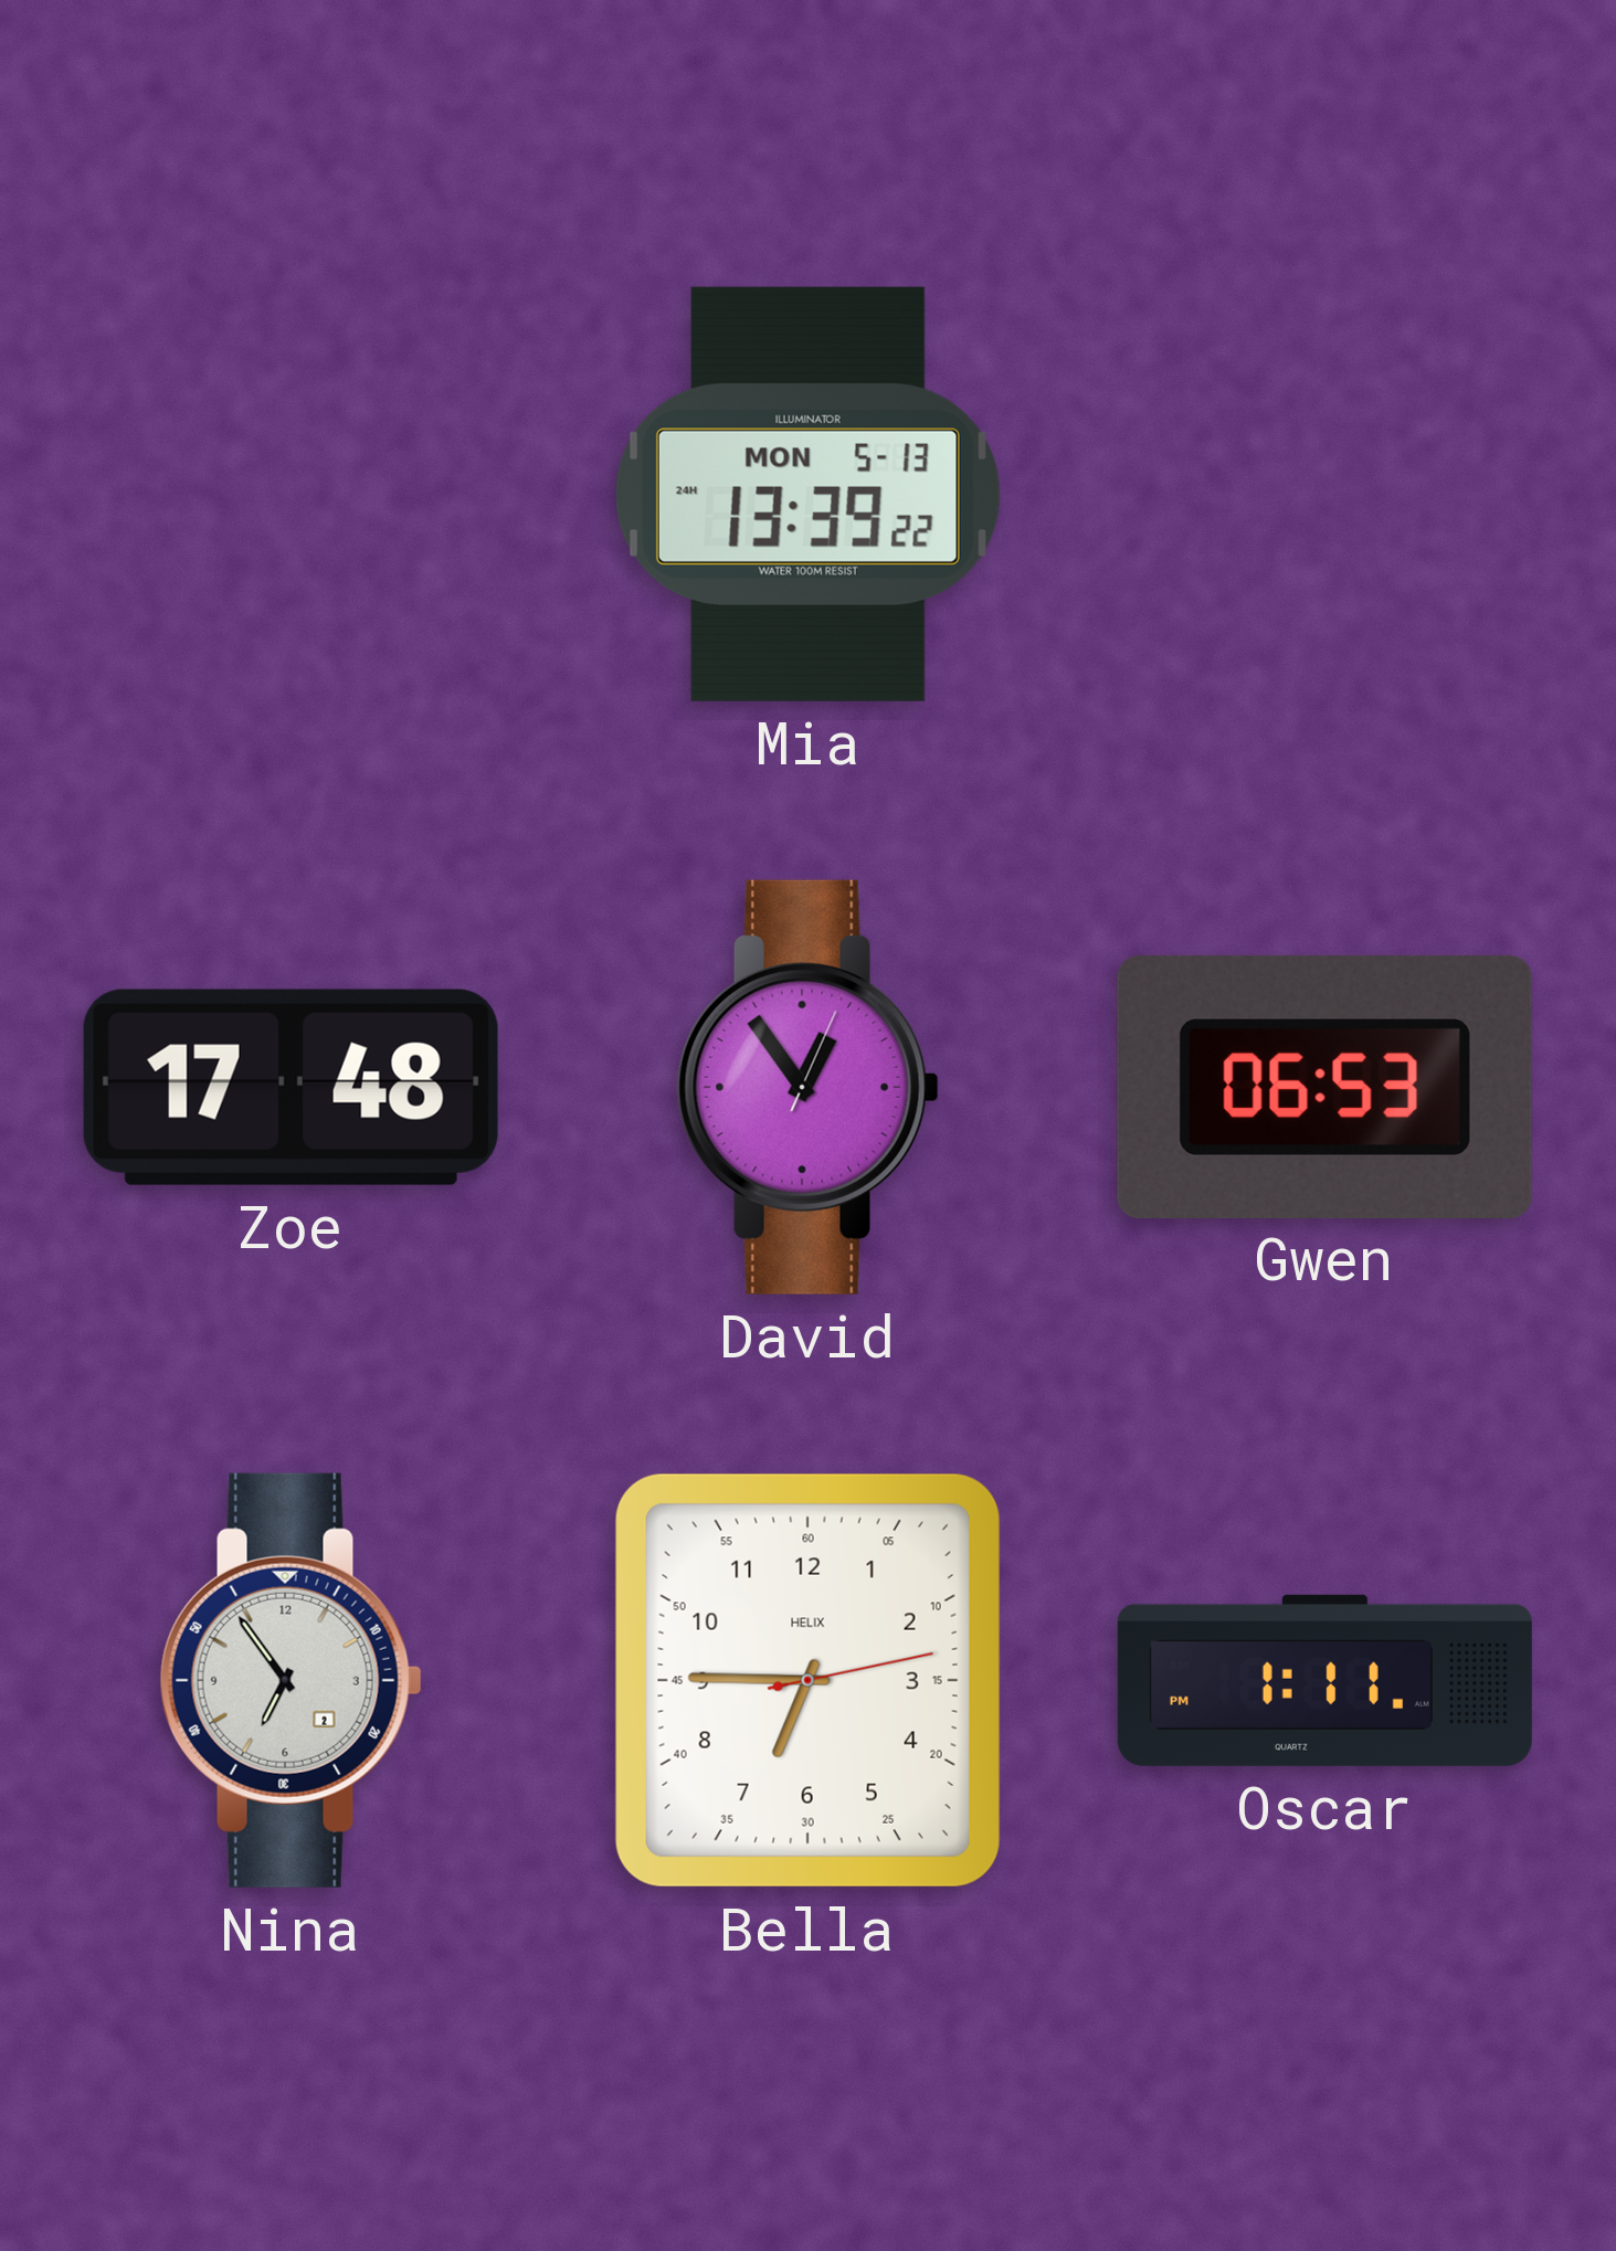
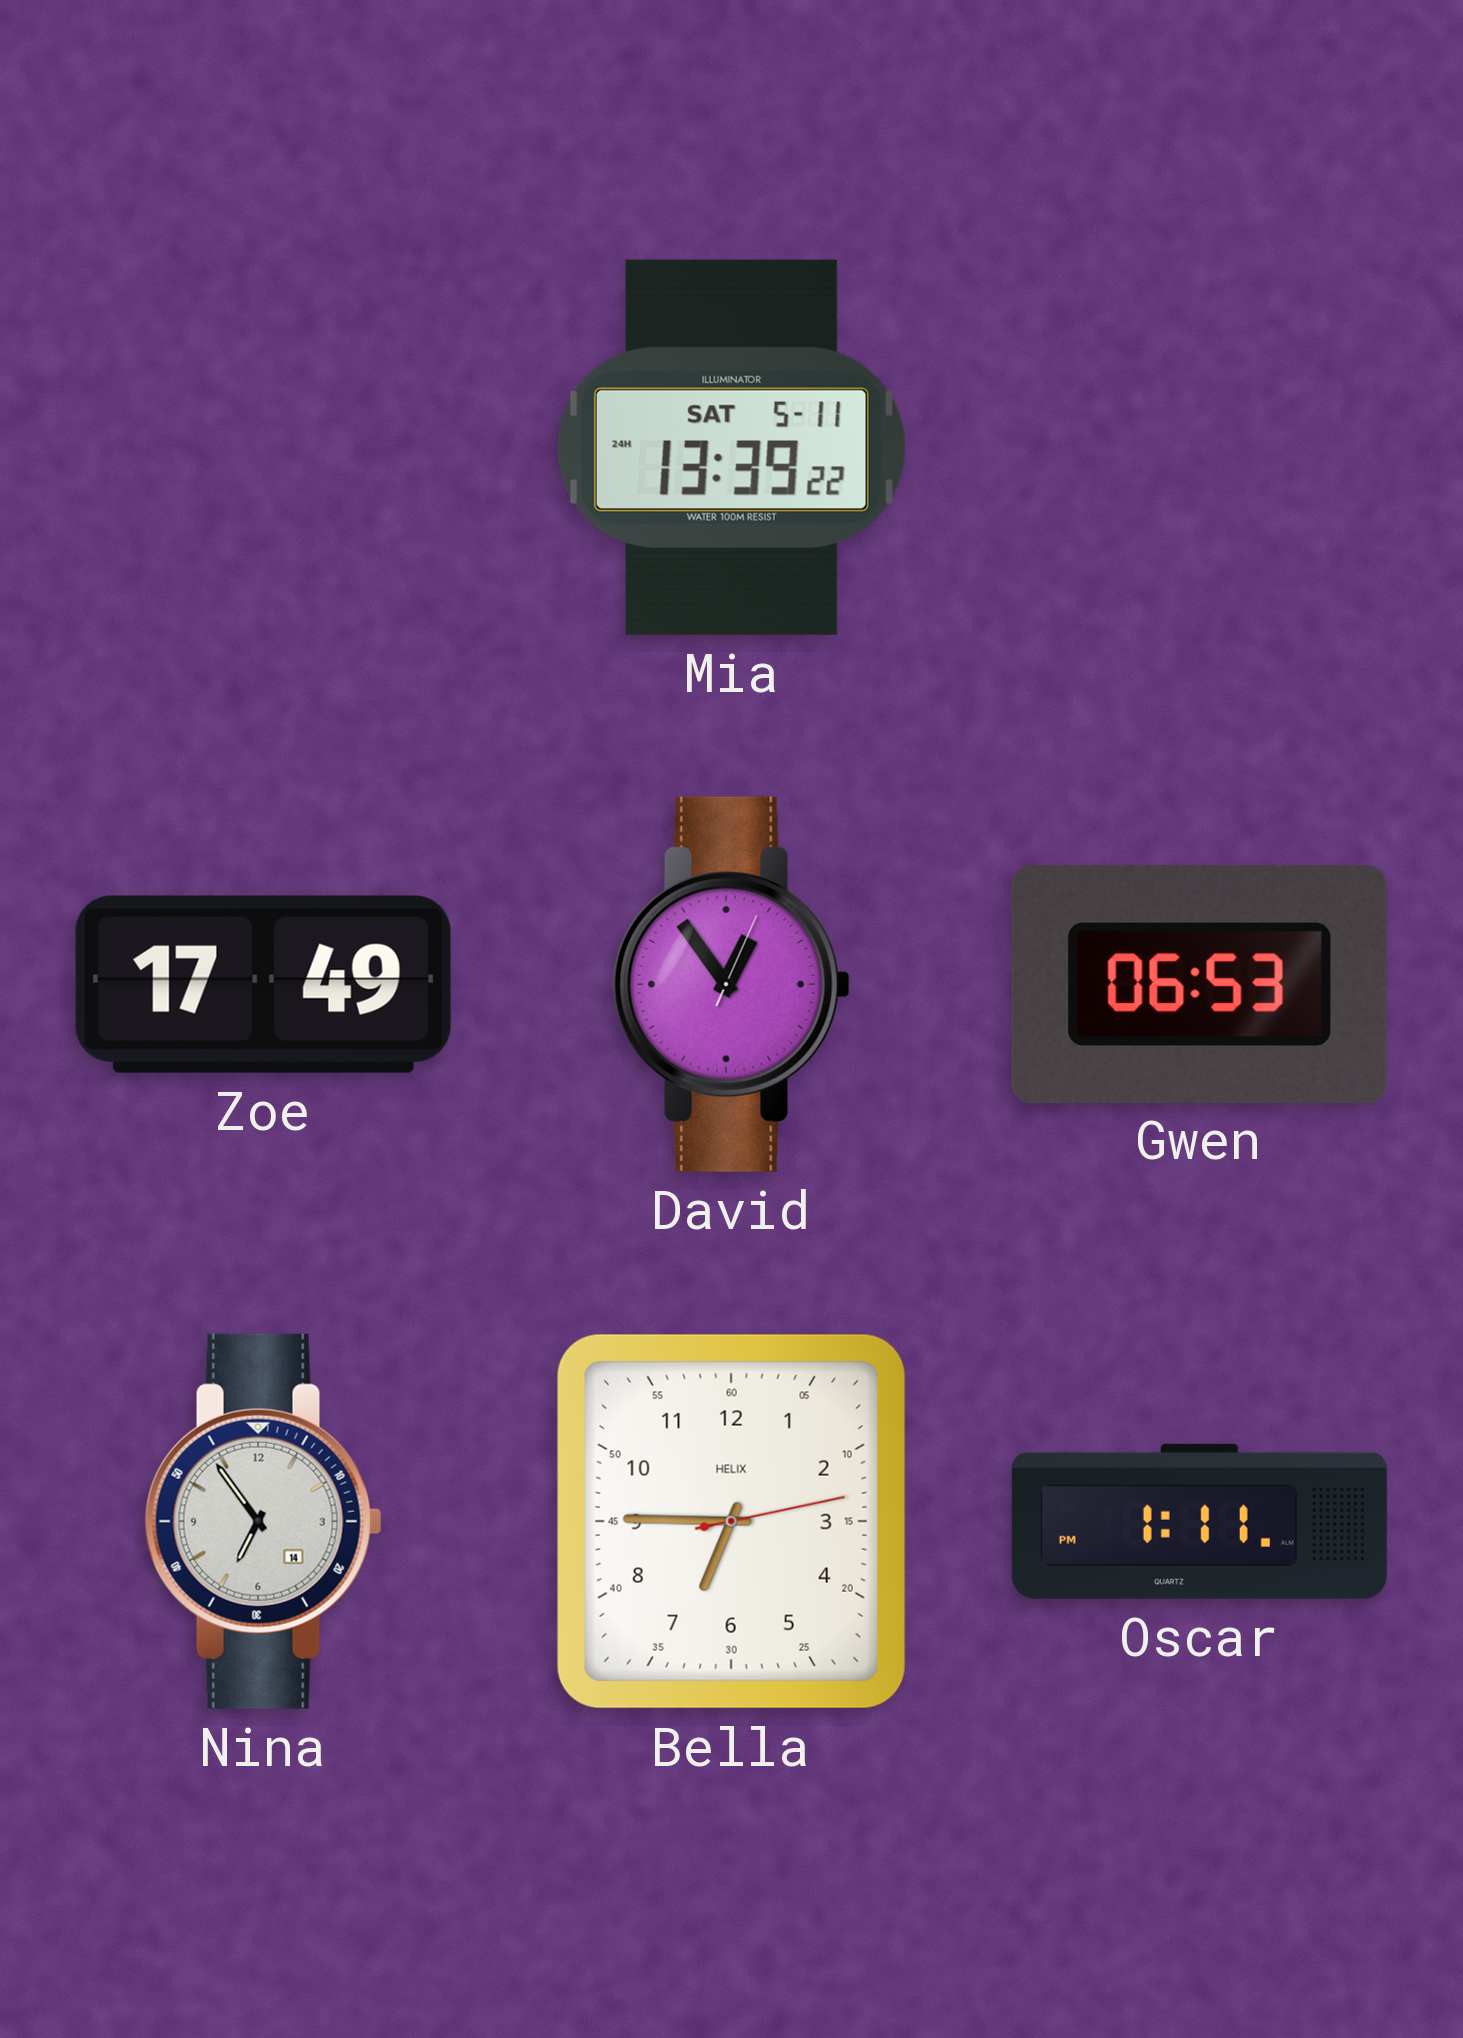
Mia date: MON 5-13 -> SAT 5-11 (731, 447)
Zoe: 17:48 -> 17:49 (263, 984)
Nina date: 2 -> 14 (263, 1521)
